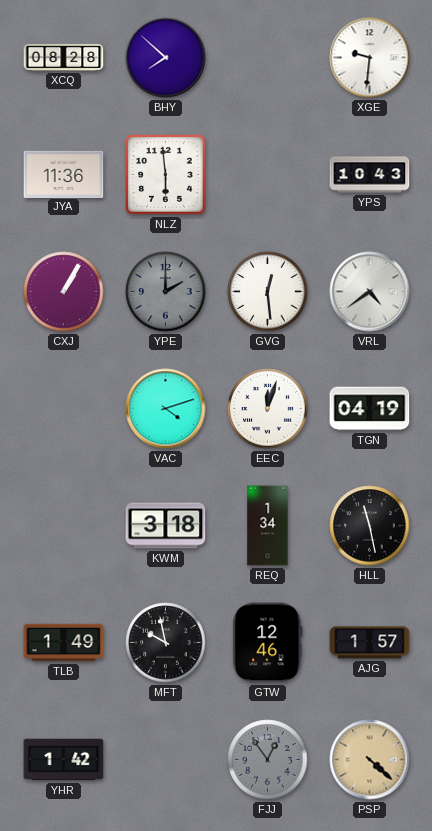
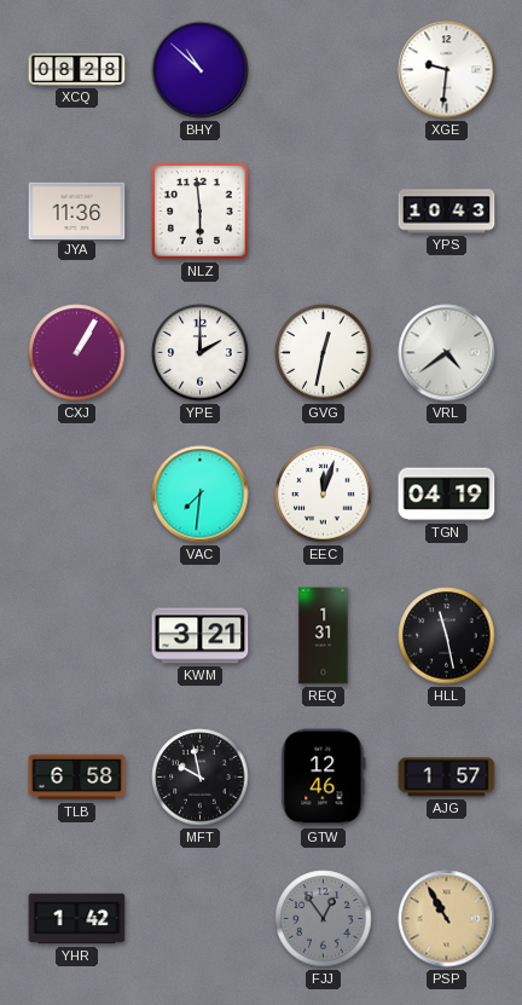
BHY: 7:52 -> 10:52 (201, 70)
YPE dial: grey -> white (201, 353)
GVG: 12:29 -> 12:32 (324, 353)
VAC: 4:12 -> 7:31 (201, 495)
KWM: 3:18 -> 3:21 (201, 636)
REQ: 1:34 -> 1:31 (324, 636)
TLB: 1:49 -> 6:58 (77, 778)
PSP: 4:22 -> 10:55 (447, 919)
